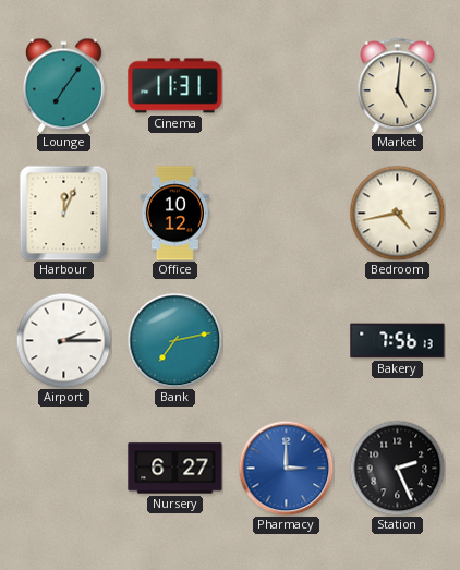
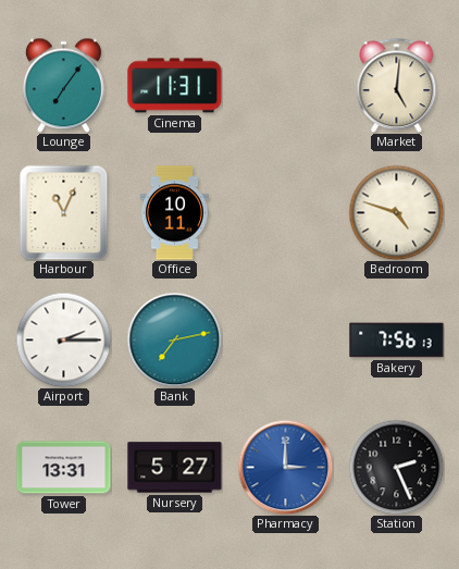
Harbour: 12:04 -> 11:04 (64, 212)
Office: 10:12 -> 10:11 (174, 213)
Bedroom: 4:43 -> 4:48 (396, 212)
Tower: none -> 13:31 (64, 468)
Nursery: 6:27 -> 5:27 (175, 468)
